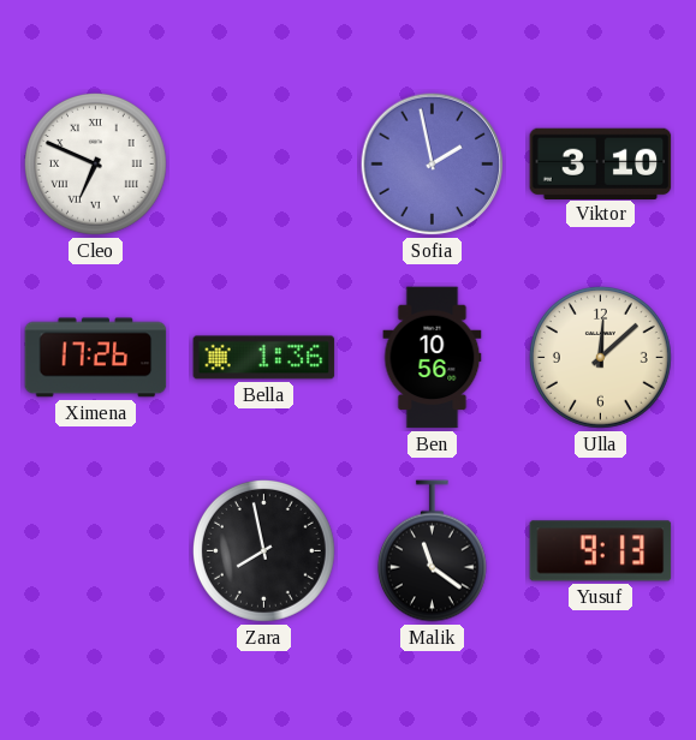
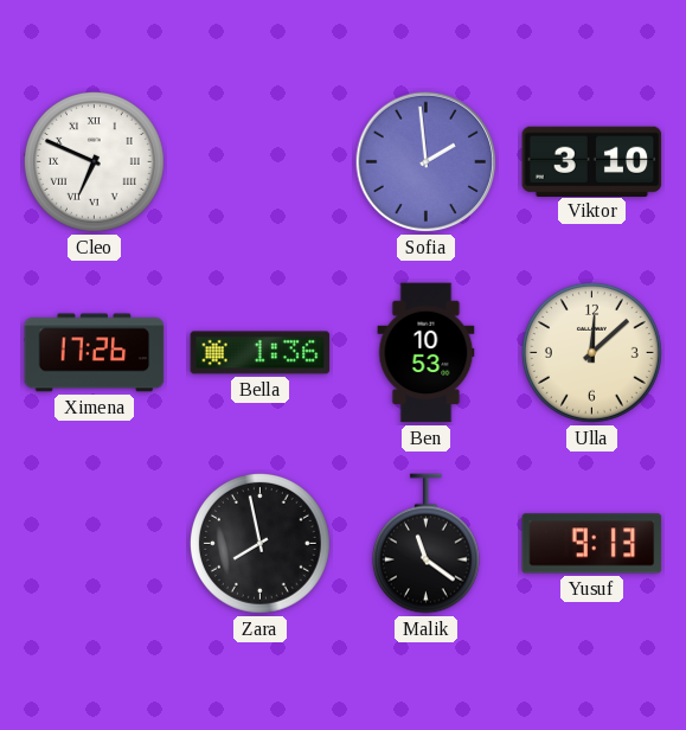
Sofia: 1:58 -> 1:59 (427, 162)
Ben: 10:56 -> 10:53 (427, 353)
